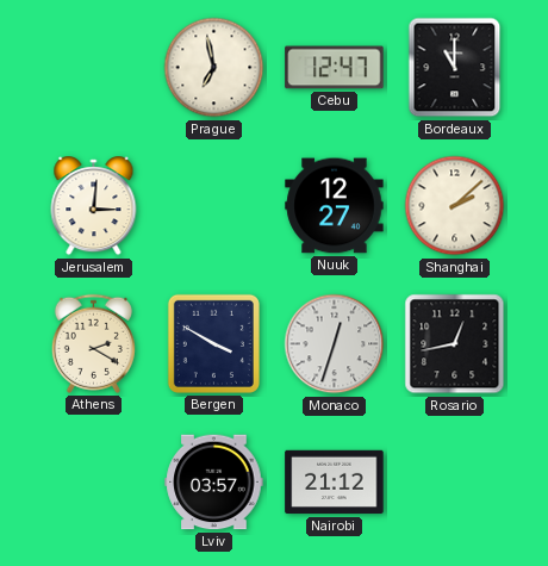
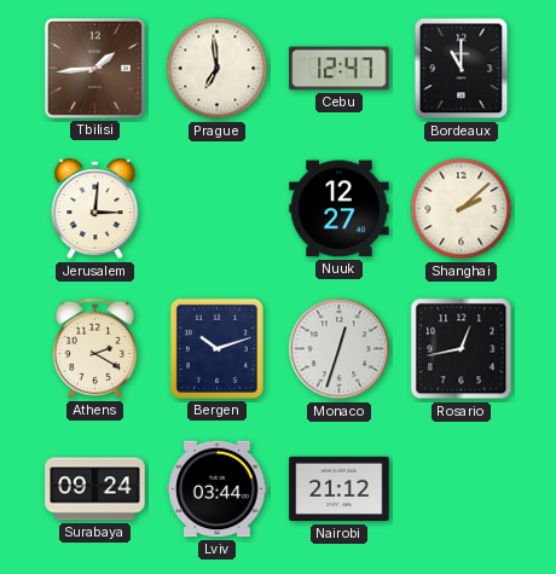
Tbilisi: none -> 1:44 (94, 68)
Prague: 6:58 -> 6:59 (218, 69)
Bergen: 3:50 -> 10:12 (216, 348)
Surabaya: none -> 09:24 (95, 489)
Lviv: 03:57 -> 03:44 (218, 489)
